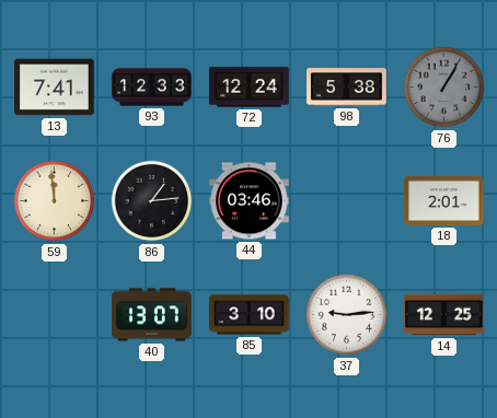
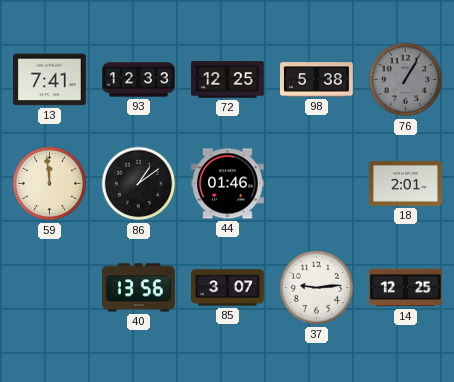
72: 12:24 -> 12:25 (228, 80)
86: 1:14 -> 1:09 (139, 184)
44: 03:46 -> 01:46 (228, 184)
40: 13:07 -> 13:56 (139, 288)
85: 3:10 -> 3:07 (228, 288)
